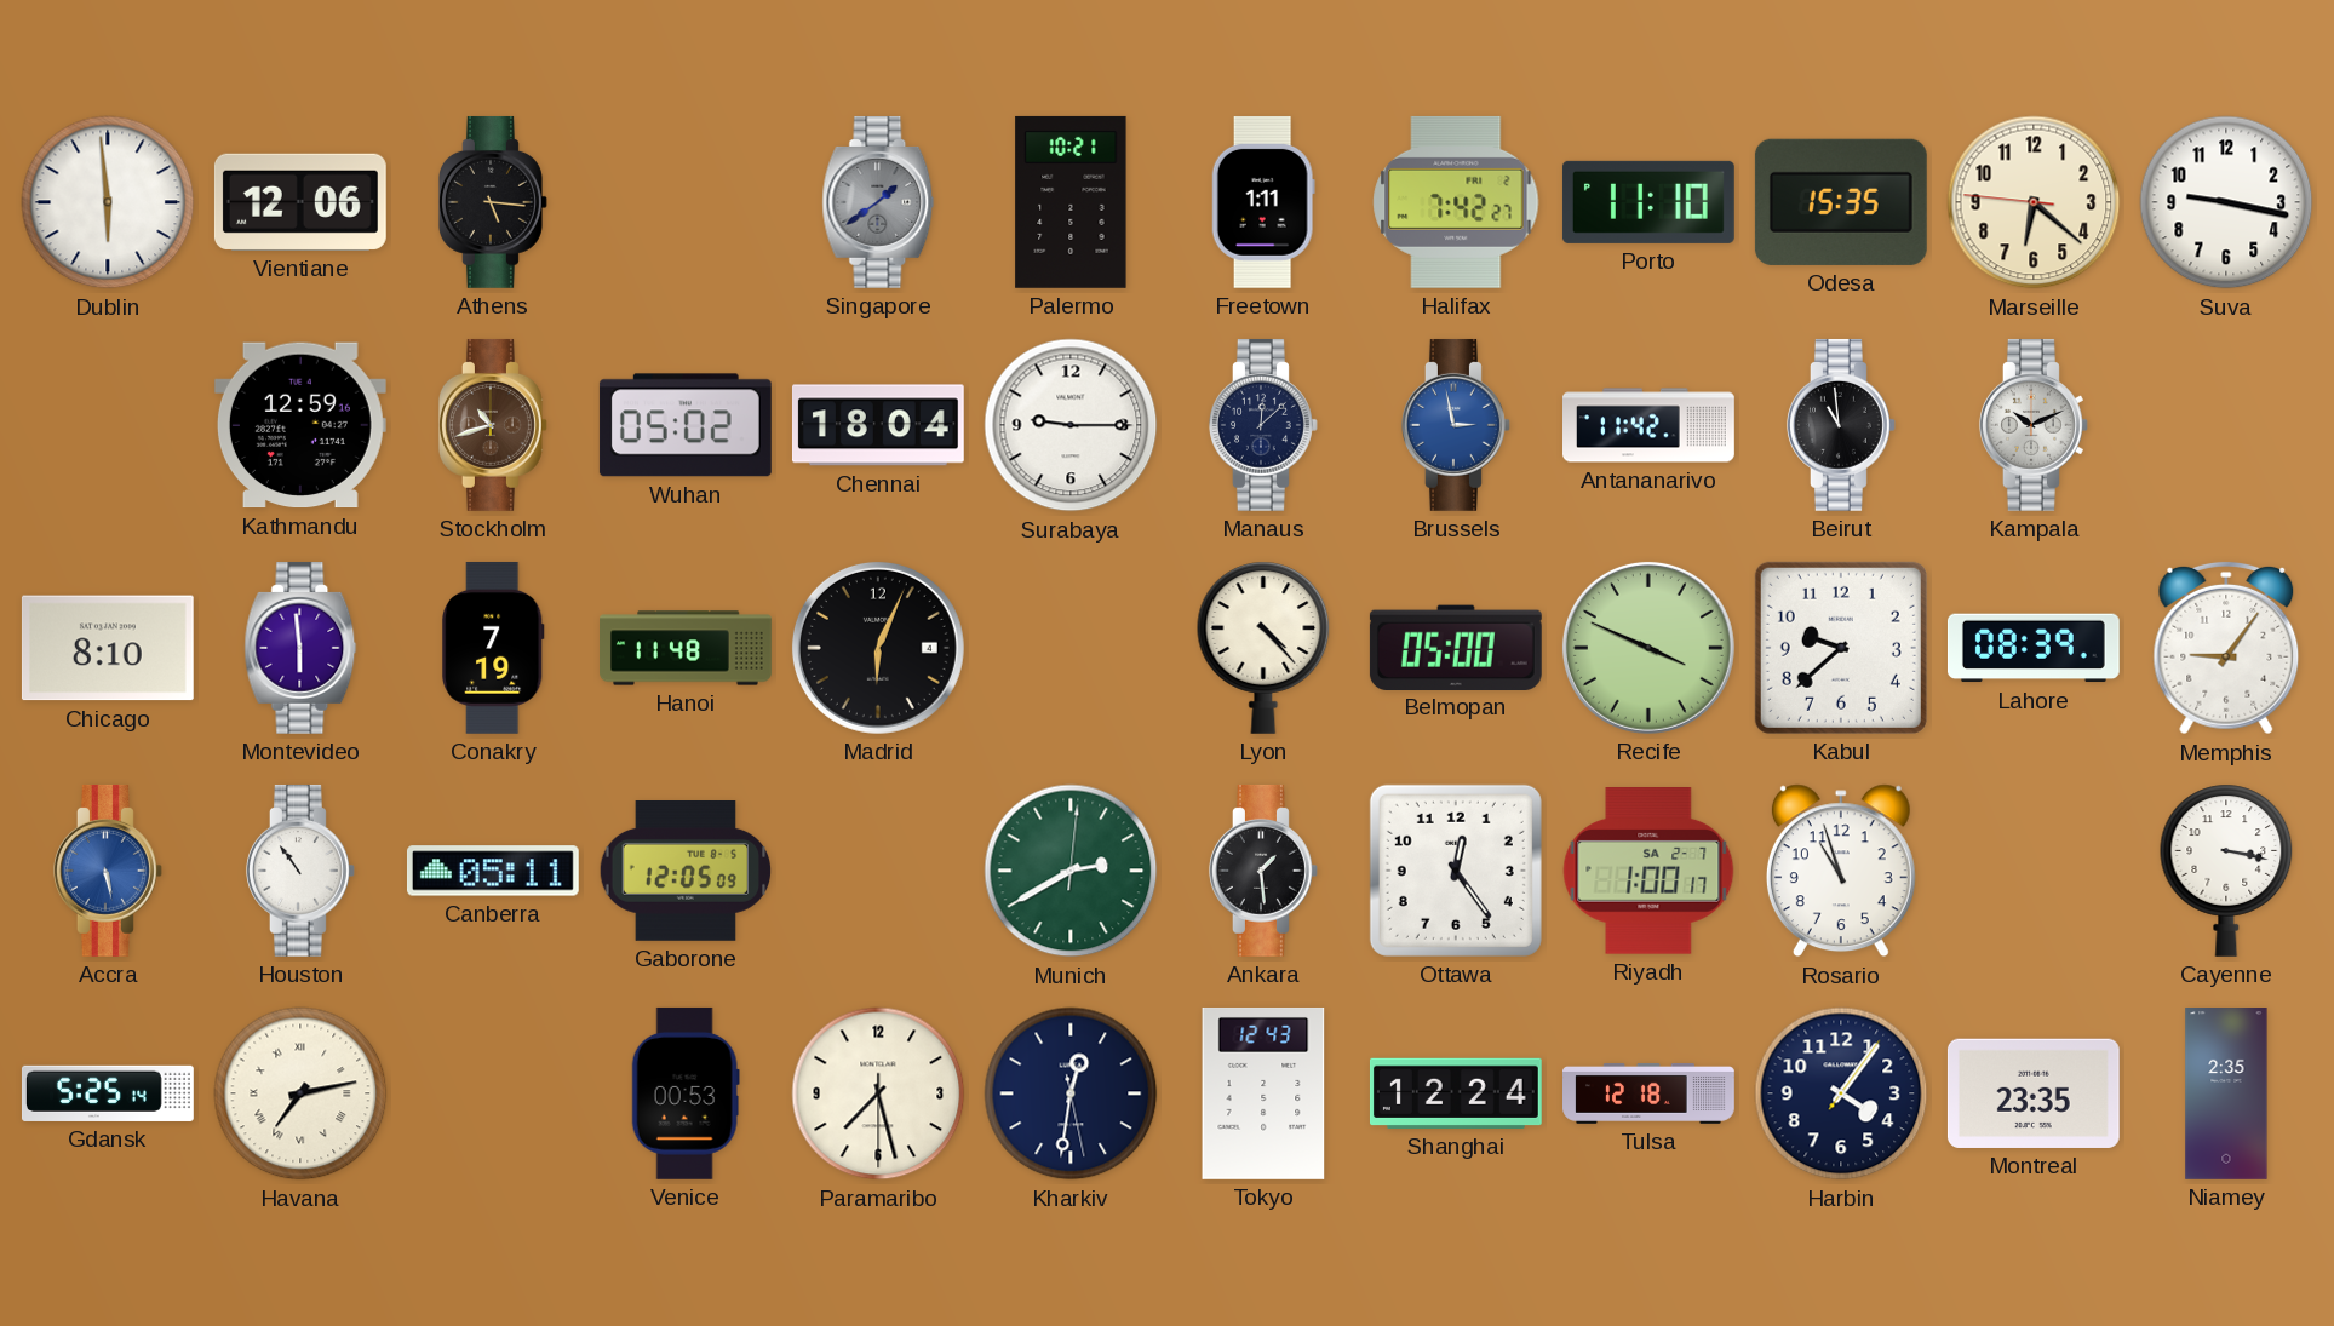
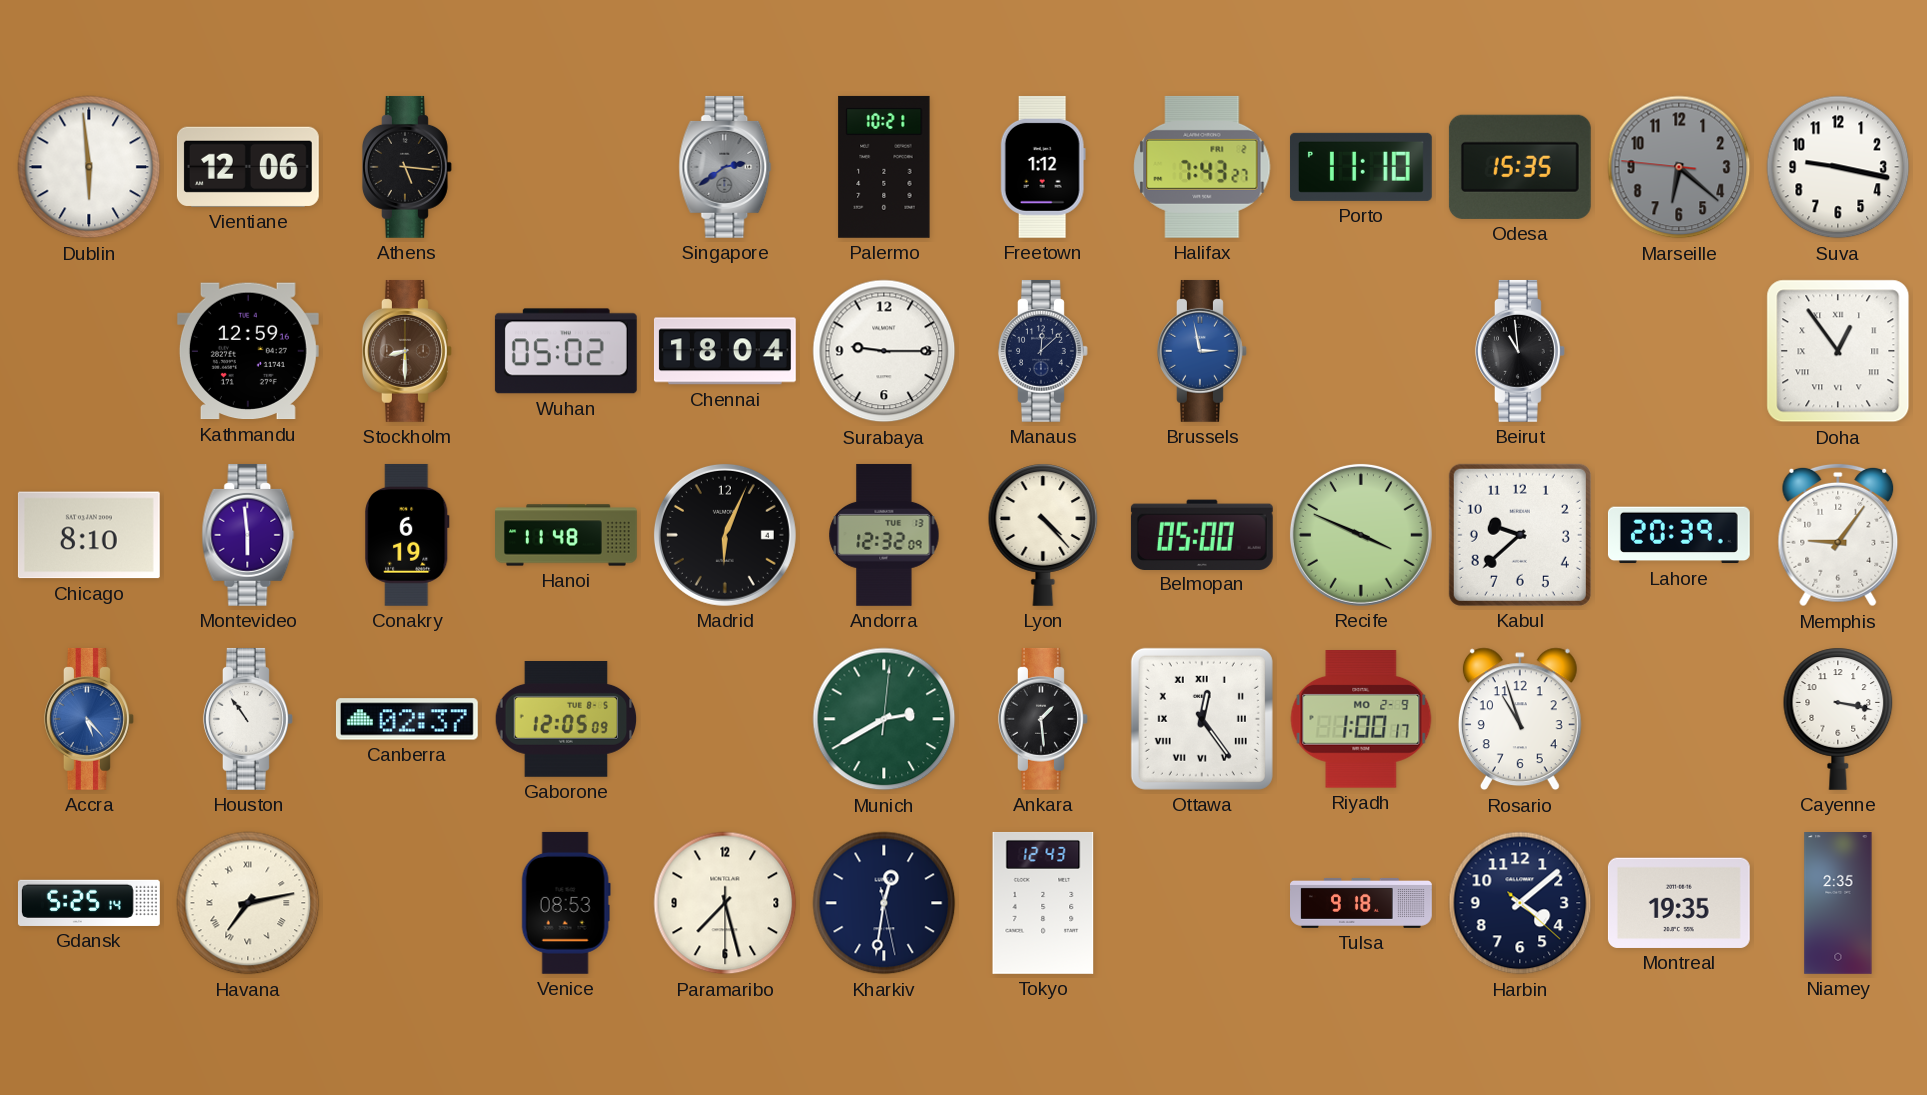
Singapore: 1:39 -> 2:39 (725, 167)
Freetown: 1:11 -> 1:12 (1043, 167)
Halifax: 7:42 -> 7:43 (1202, 167)
Marseille dial: cream -> grey (1679, 167)
Stockholm: 10:42 -> 8:30 (407, 351)
Antananarivo: 11:42 -> none (1650, 425)
Kampala: 10:11 -> none (2034, 425)
Doha: none -> 12:54 (1838, 351)
Conakry: 7:19 -> 6:19 (407, 535)
Andorra: none -> 12:32 (884, 535)
Lahore: 08:39 -> 20:39 (1679, 535)
Accra: 5:28 -> 5:23 (89, 719)
Canberra: 05:11 -> 02:37 (407, 719)
Ottawa numerals: Arabic -> Roman (1202, 719)
Riyadh date: SA 2-7 -> MO 2-9 (1361, 720)
Venice: 00:53 -> 08:53 (566, 903)
Shanghai: 12:24 -> none (1456, 1093)
Tulsa: 12:18 -> 9:18 (1362, 903)
Harbin: 4:06 -> 4:08 (1520, 903)
Montreal: 23:35 -> 19:35 (1679, 903)
